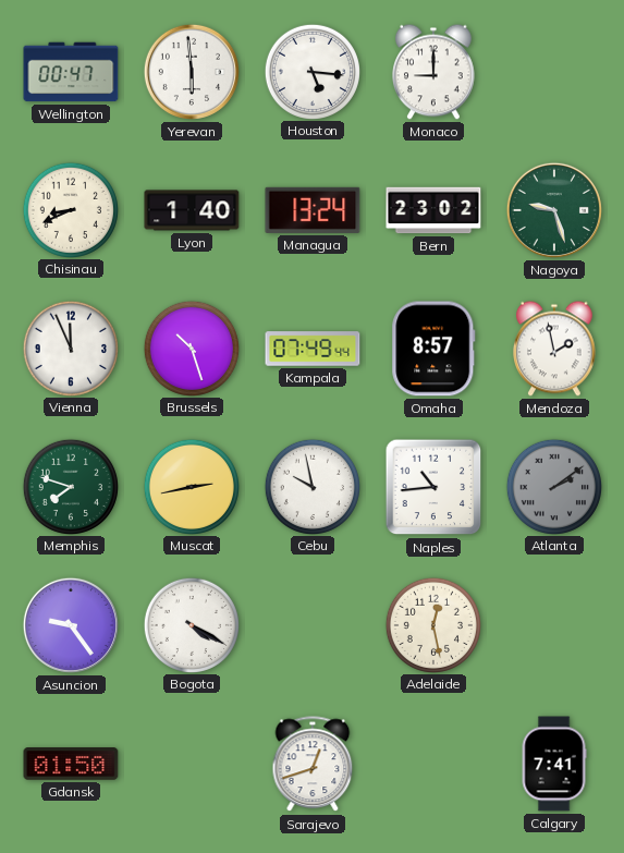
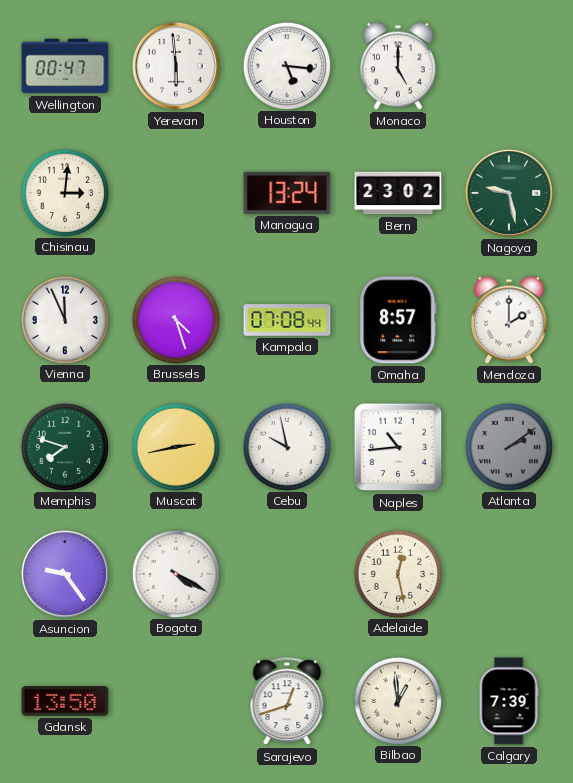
Monaco: 9:00 -> 5:00 (398, 66)
Chisinau: 8:41 -> 3:01 (64, 192)
Lyon: 1:40 -> none (192, 210)
Nagoya: 9:27 -> 9:28 (509, 193)
Brussels: 10:27 -> 4:27 (175, 319)
Kampala: 07:49 -> 07:08 (287, 320)
Mendoza: 1:58 -> 2:00 (509, 320)
Gdansk: 01:50 -> 13:50 (65, 701)
Bilbao: none -> 12:59 (397, 700)
Calgary: 7:41 -> 7:39 (509, 701)
